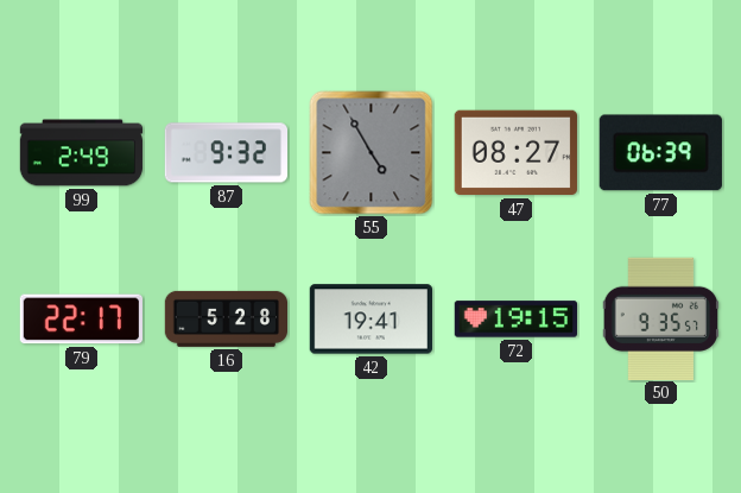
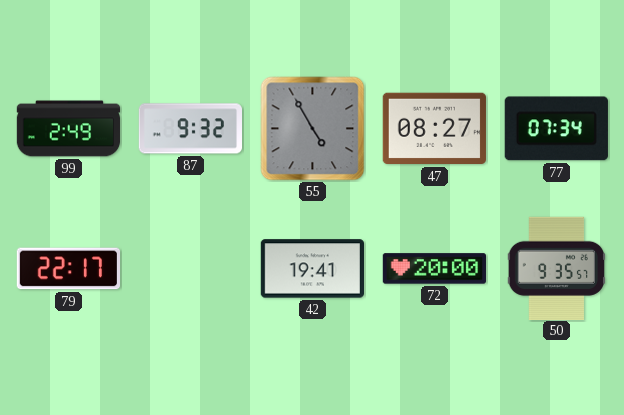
77: 06:39 -> 07:34 (556, 129)
16: 5:28 -> none (226, 318)
72: 19:15 -> 20:00 (434, 269)
